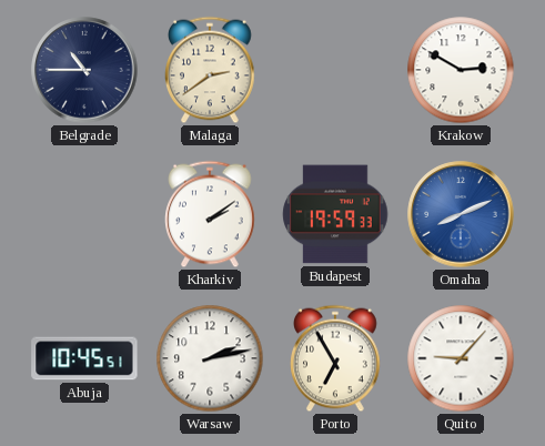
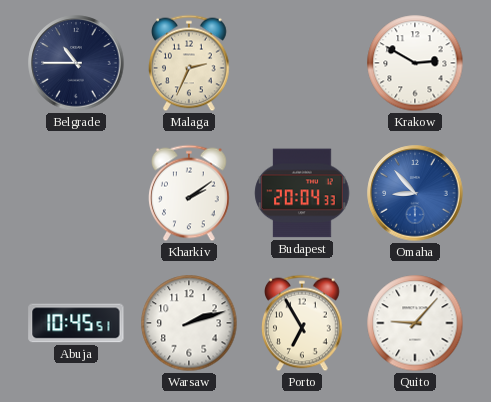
Malaga: 2:39 -> 2:34 (190, 63)
Budapest: 19:59 -> 20:04 (302, 193)
Omaha: 8:11 -> 8:53 (415, 193)
Warsaw: 2:13 -> 2:12 (189, 323)
